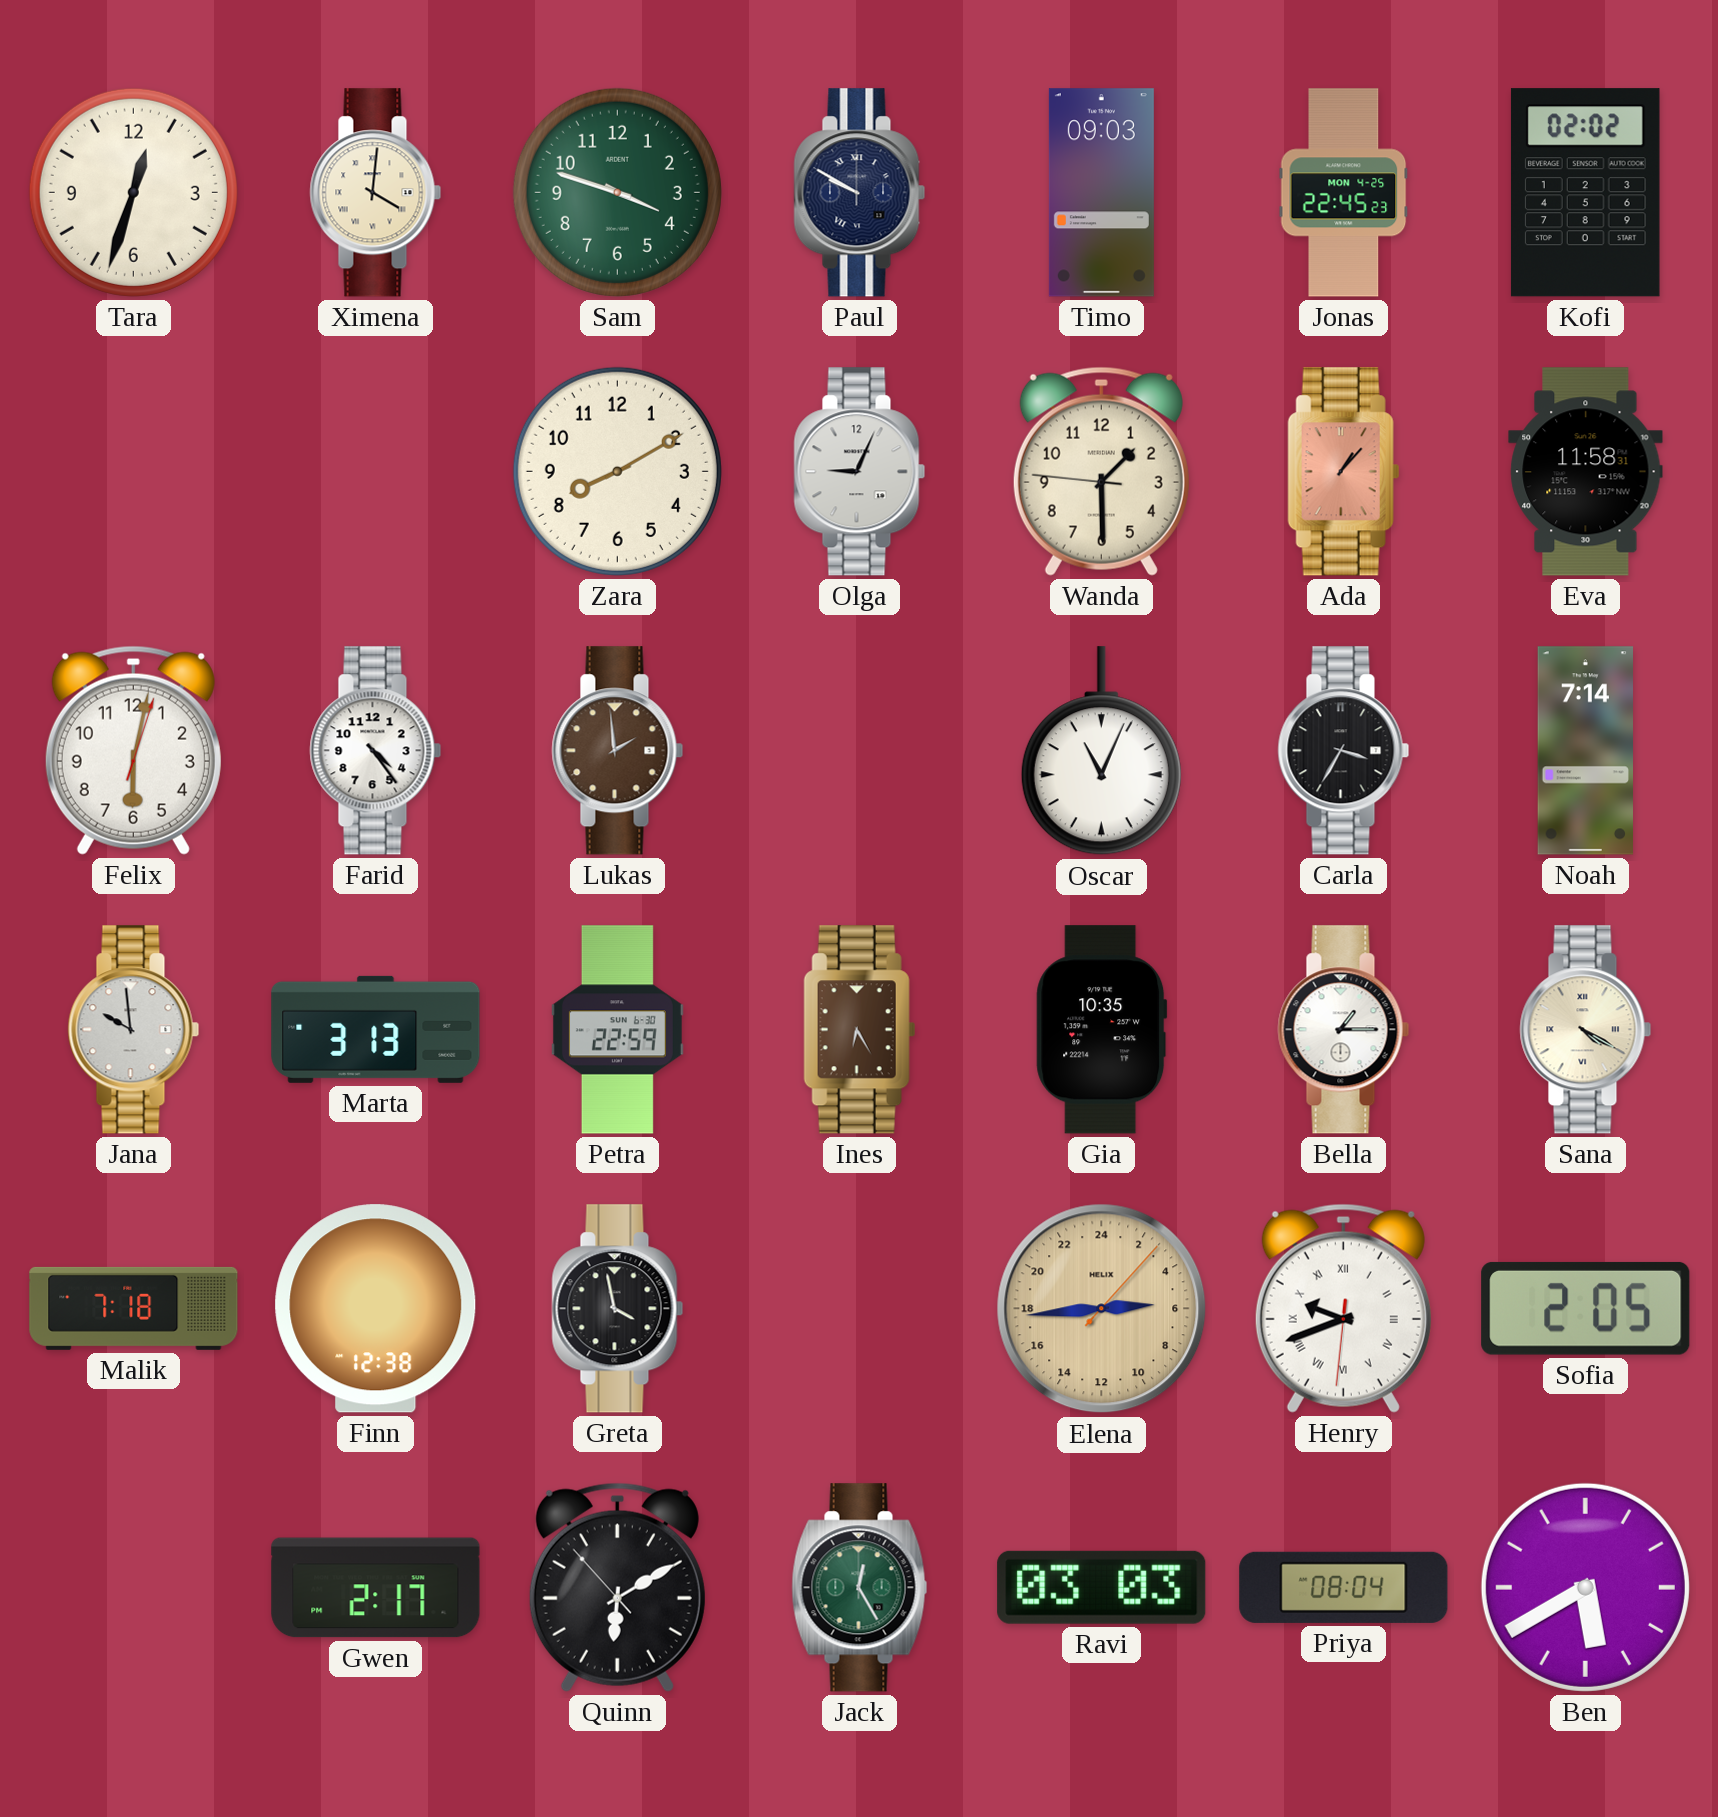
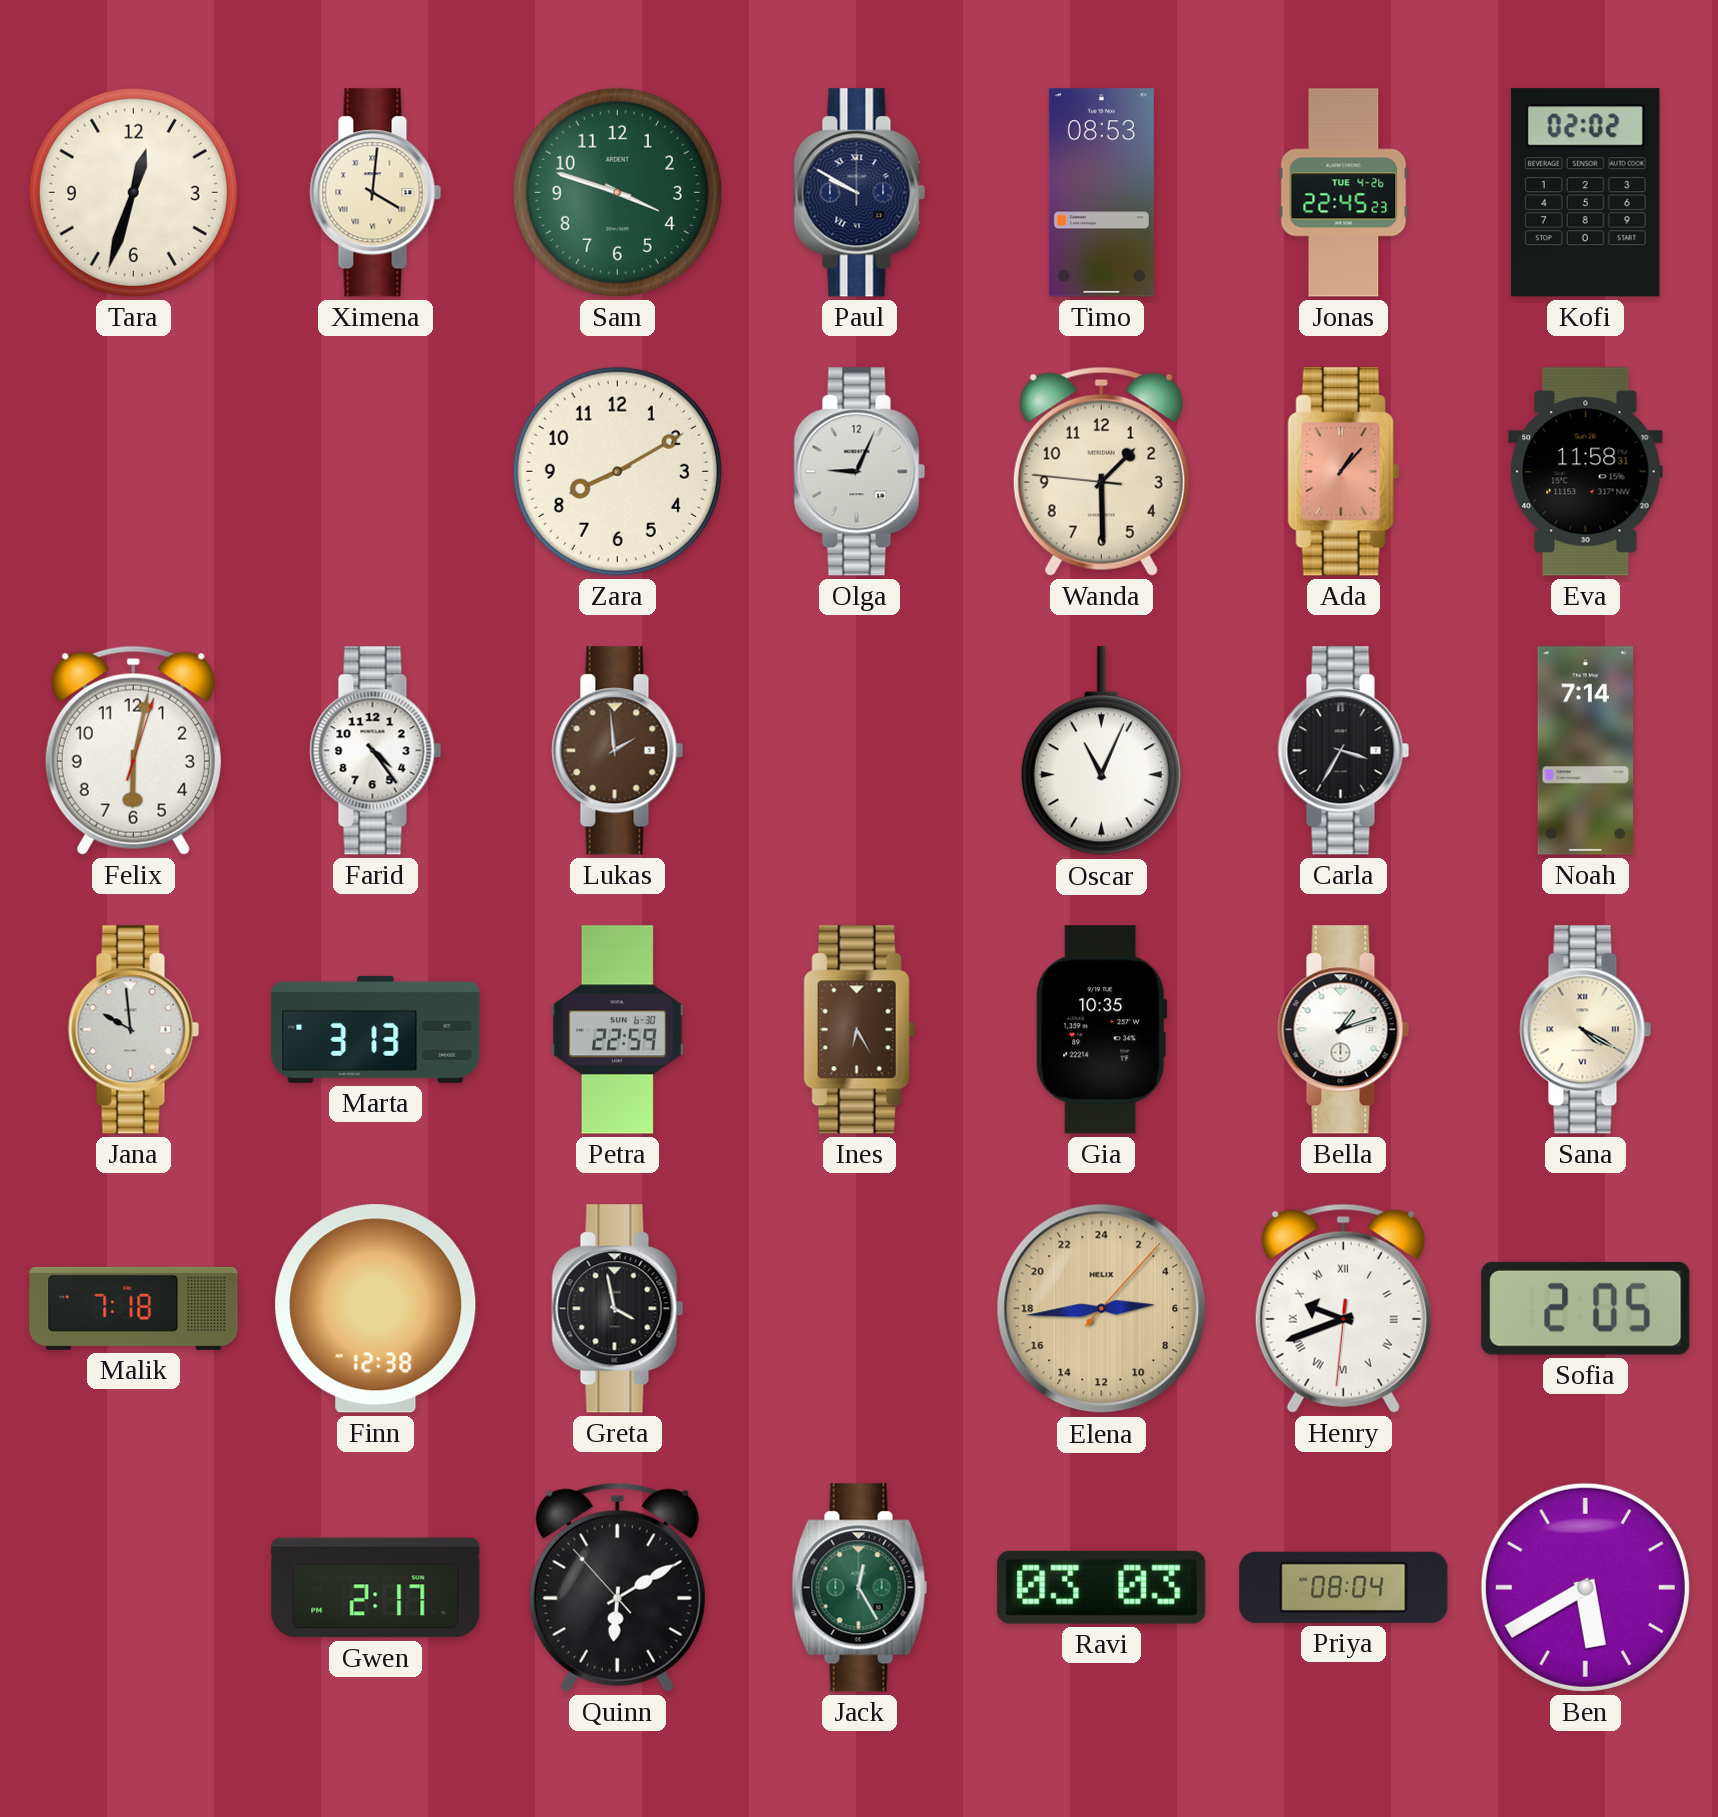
Timo: 09:03 -> 08:53 (1101, 193)
Jonas date: MON 4-25 -> TUE 4-26 (1344, 193)
Bella: 1:15 -> 1:12 (1344, 1030)
